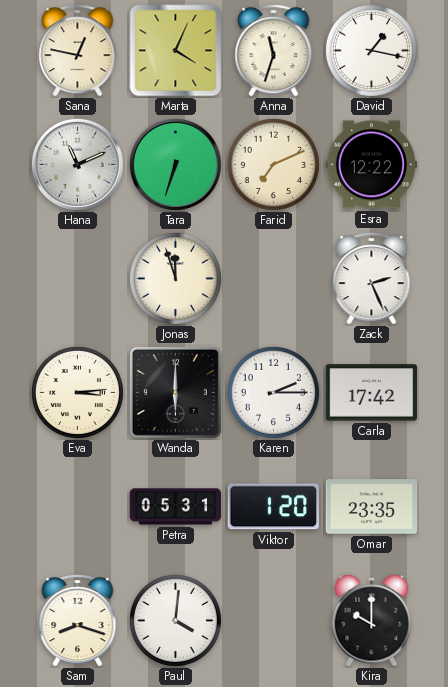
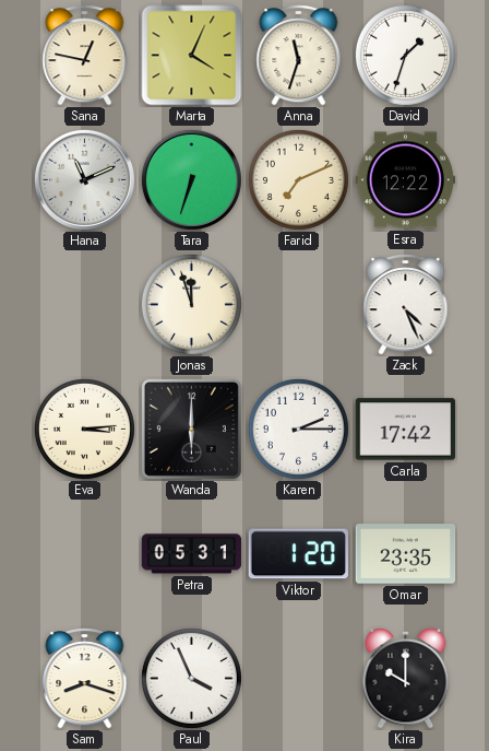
David: 1:17 -> 1:33 (405, 55)
Zack: 2:26 -> 4:26 (406, 305)
Paul: 4:01 -> 3:56 (191, 678)
